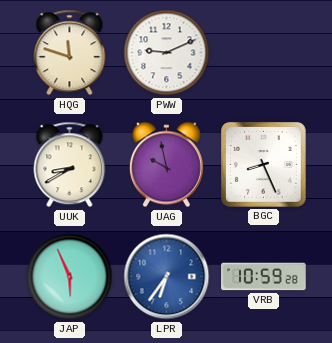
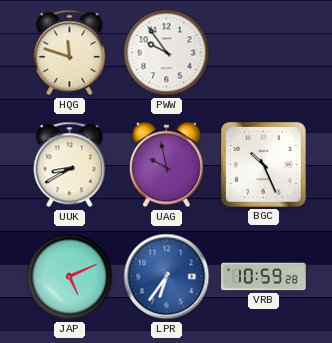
PWW: 9:11 -> 9:54 (167, 53)
BGC: 8:26 -> 10:26 (264, 165)
JAP: 5:56 -> 5:11 (70, 277)
